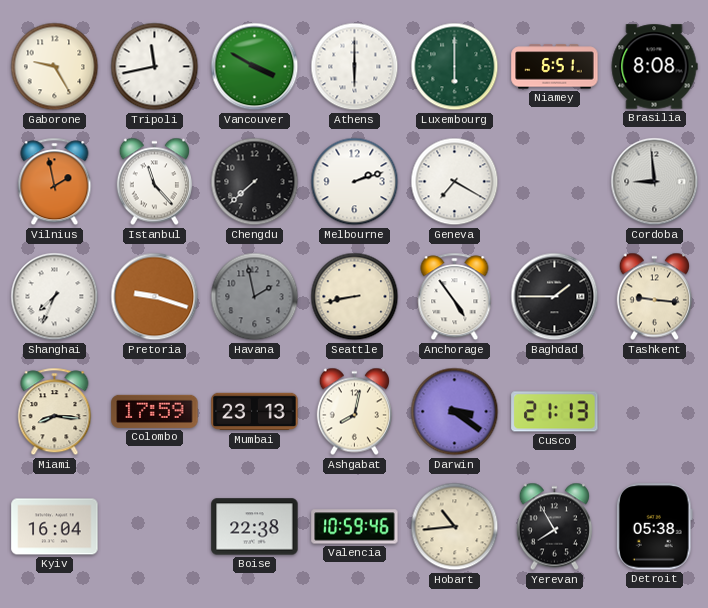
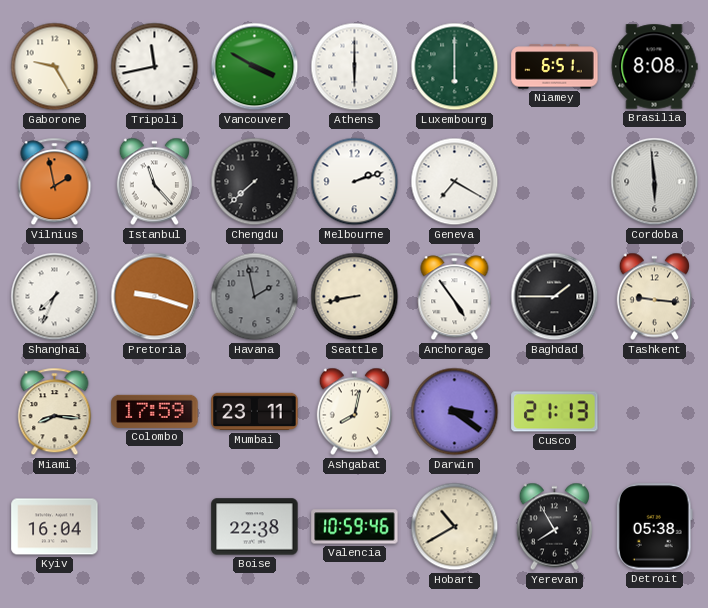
Cordoba: 8:59 -> 5:59 (655, 182)
Mumbai: 23:13 -> 23:11 (255, 412)
Hobart: 10:44 -> 10:40 (455, 527)
